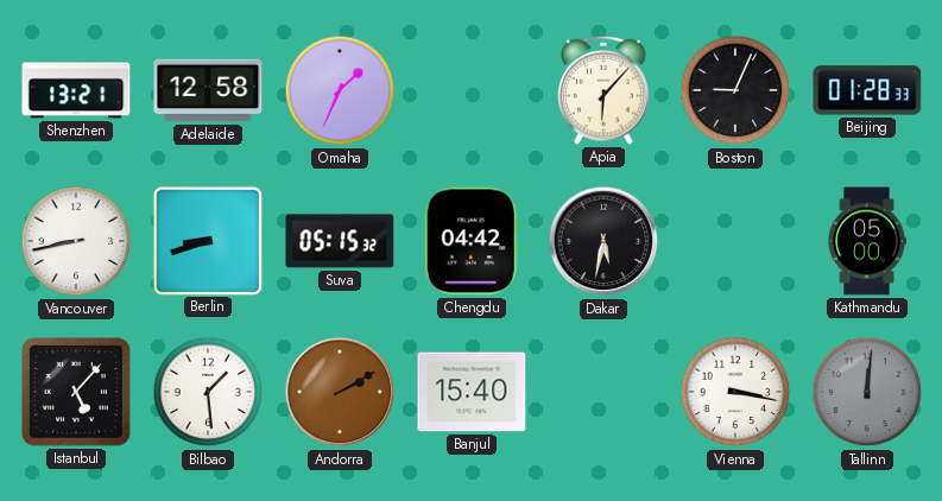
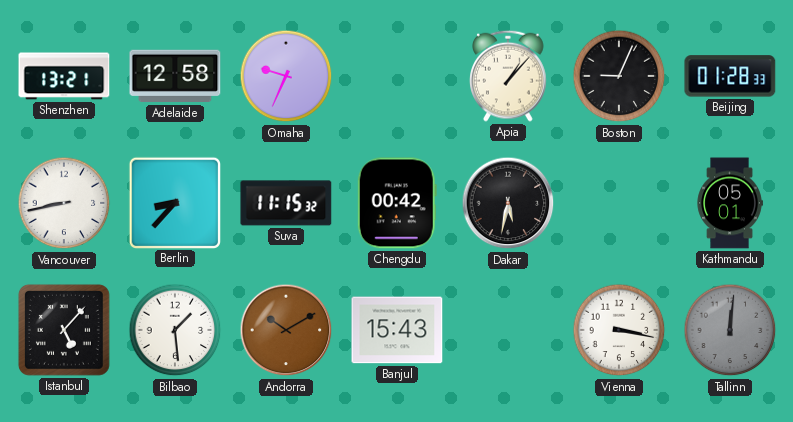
Omaha: 1:34 -> 9:34 (286, 76)
Apia: 6:07 -> 1:07 (509, 76)
Berlin: 8:42 -> 8:37 (174, 202)
Suva: 05:15 -> 11:15 (286, 203)
Chengdu: 04:42 -> 00:42 (397, 203)
Kathmandu: 05:00 -> 05:01 (730, 203)
Andorra: 2:10 -> 10:10 (286, 330)
Banjul: 15:40 -> 15:43 (397, 330)
